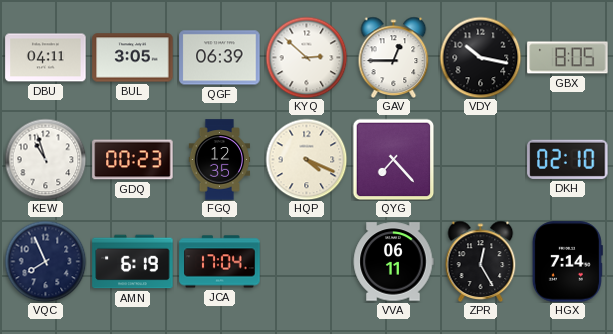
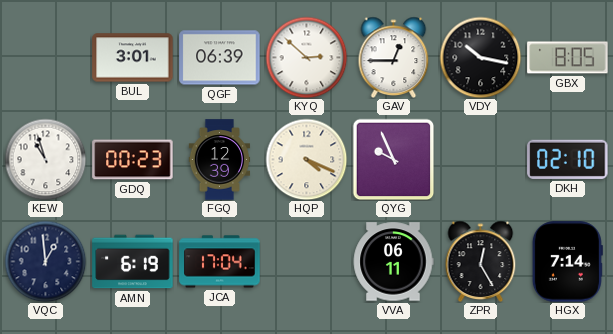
DBU: 04:11 -> none (46, 58)
BUL: 3:05 -> 3:01 (133, 58)
FGQ: 12:35 -> 12:39 (220, 160)
QYG: 7:23 -> 9:56 (393, 159)
VQC: 7:56 -> 12:59 (45, 261)
